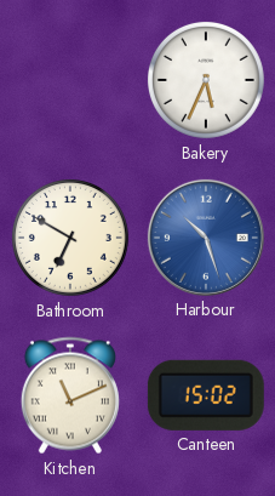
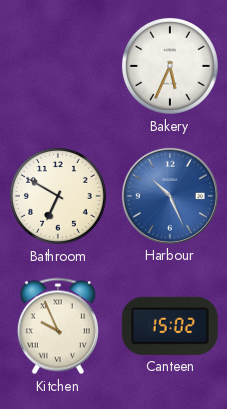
Harbour: 10:27 -> 10:26 (170, 196)
Kitchen: 11:11 -> 9:56 (58, 326)
